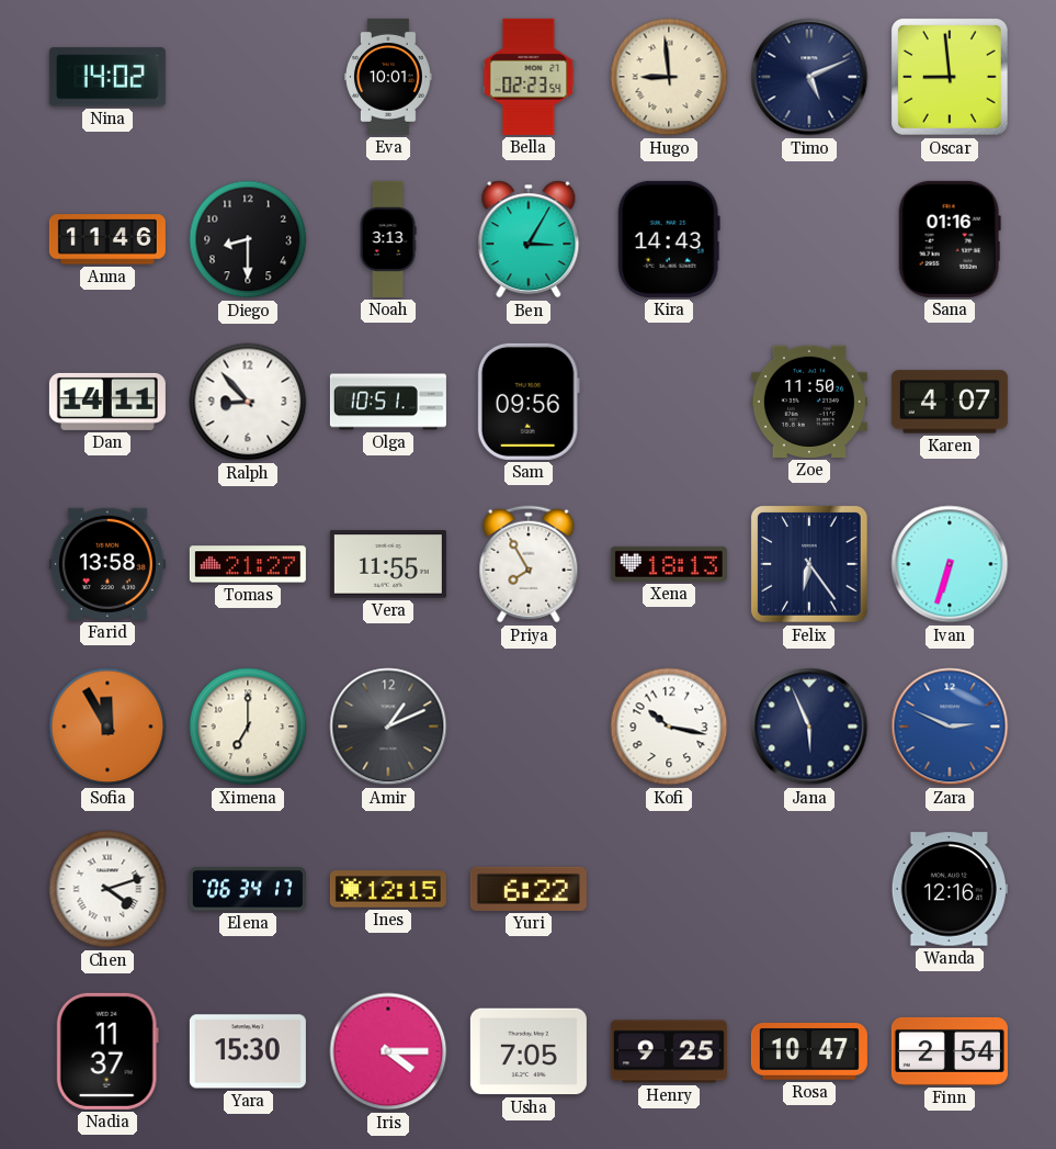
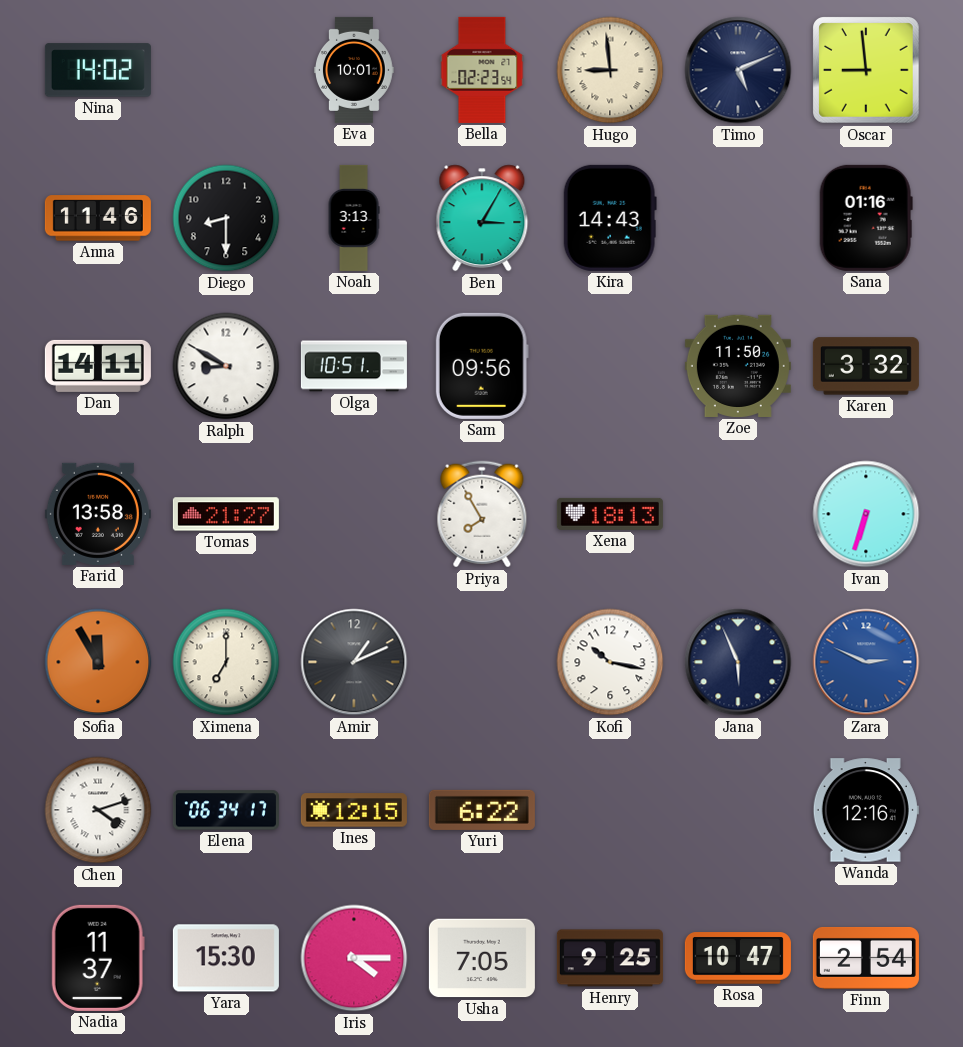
Ralph: 8:53 -> 8:50 (226, 366)
Karen: 4:07 -> 3:32 (866, 366)
Vera: 11:55 -> none (388, 564)
Felix: 6:24 -> none (810, 565)
